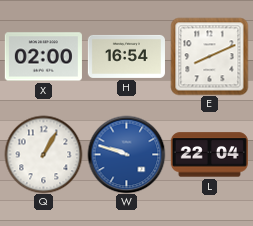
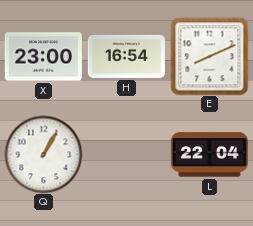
X: 02:00 -> 23:00 (43, 57)
W: 9:48 -> none (126, 154)
